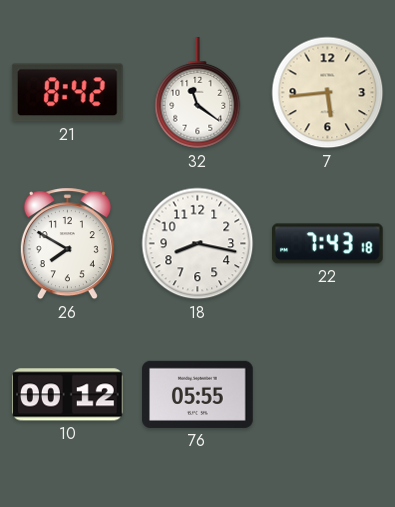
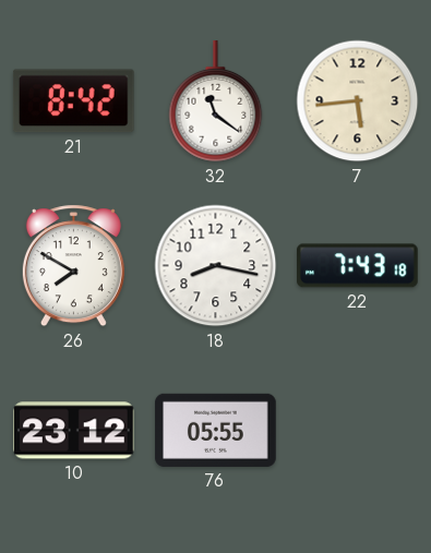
10: 00:12 -> 23:12 (74, 431)
